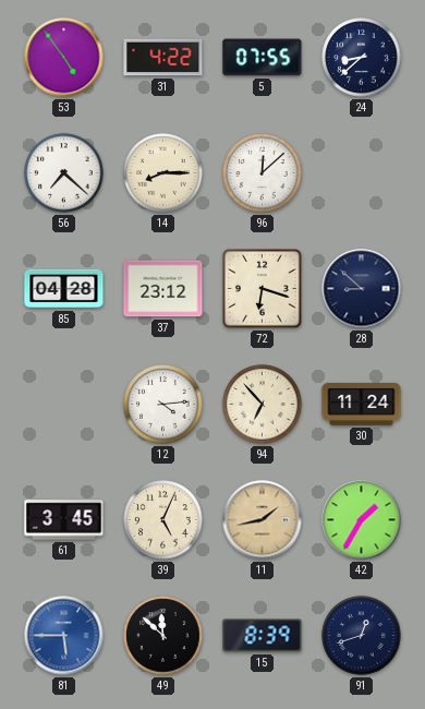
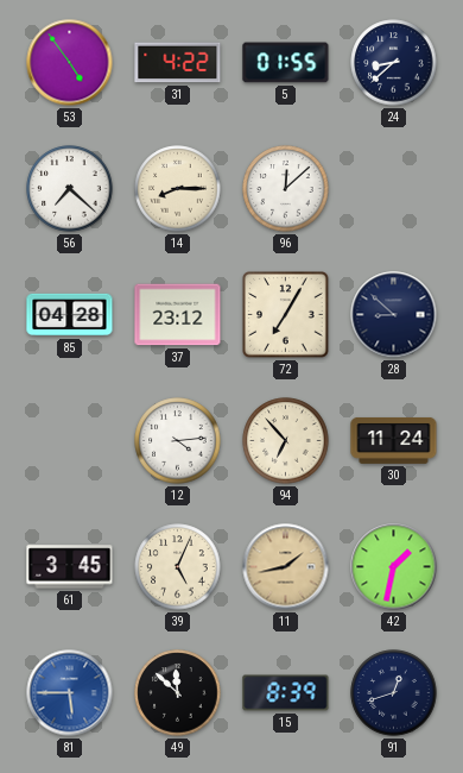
5: 07:55 -> 01:55 (286, 63)
72: 6:18 -> 7:05 (286, 315)
42: 1:35 -> 1:32 (394, 567)
